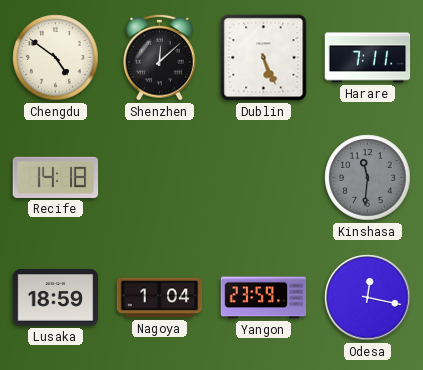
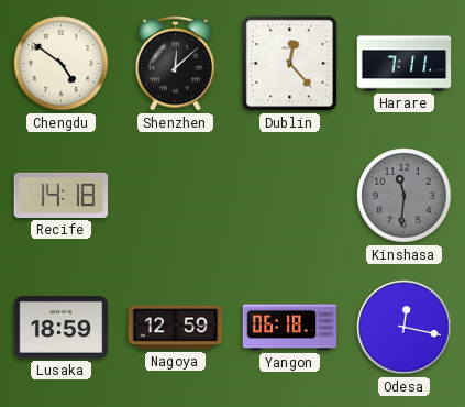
Dublin: 5:26 -> 12:23 (290, 64)
Nagoya: 1:04 -> 12:59 (176, 328)
Yangon: 23:59 -> 06:18 (290, 328)
